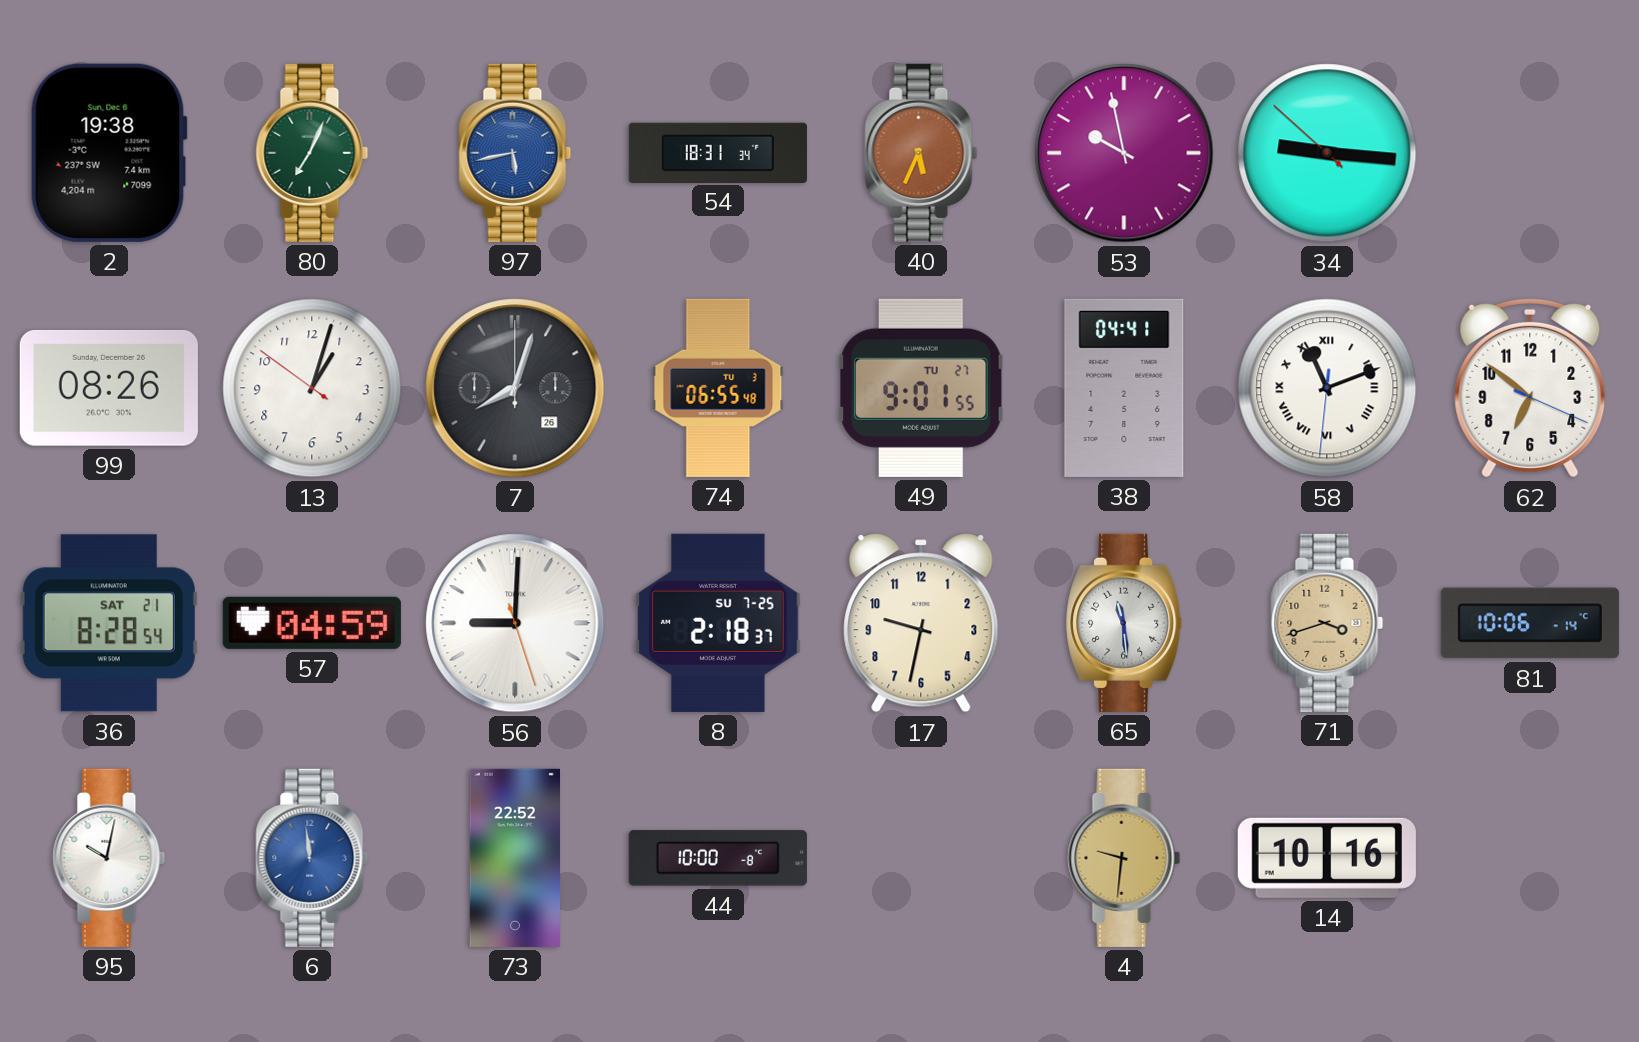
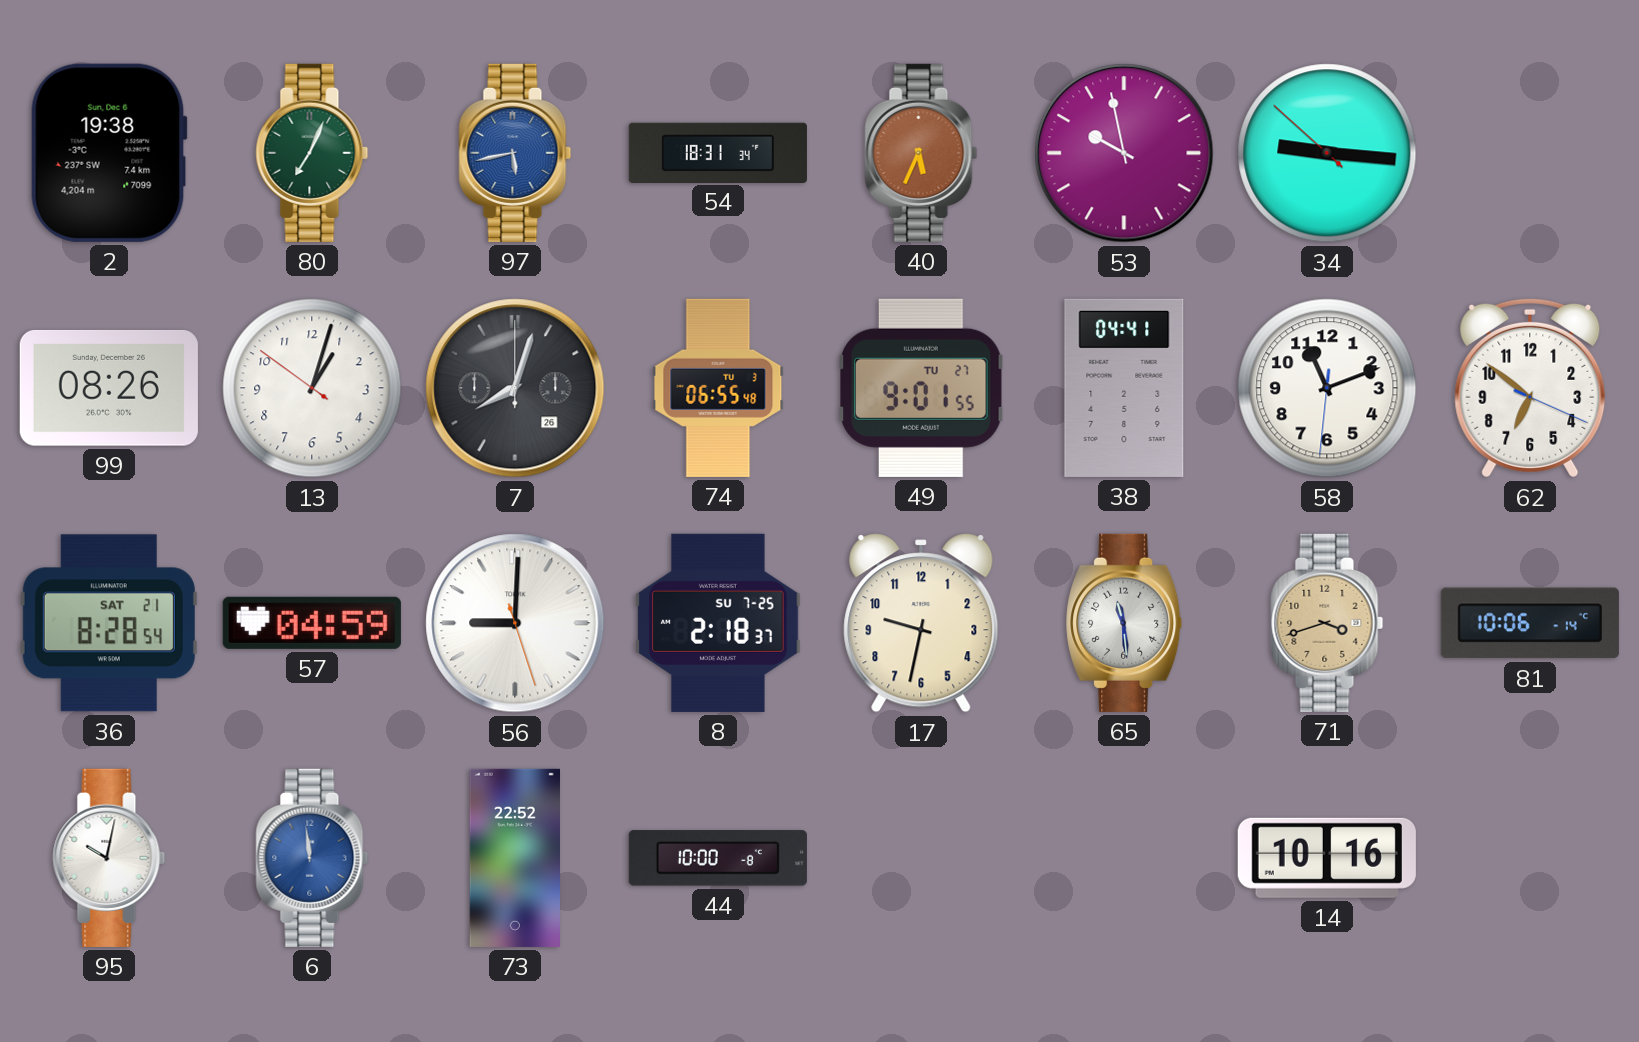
58 numerals: Roman -> Arabic (1327, 388)
4: 9:31 -> none (1124, 858)
